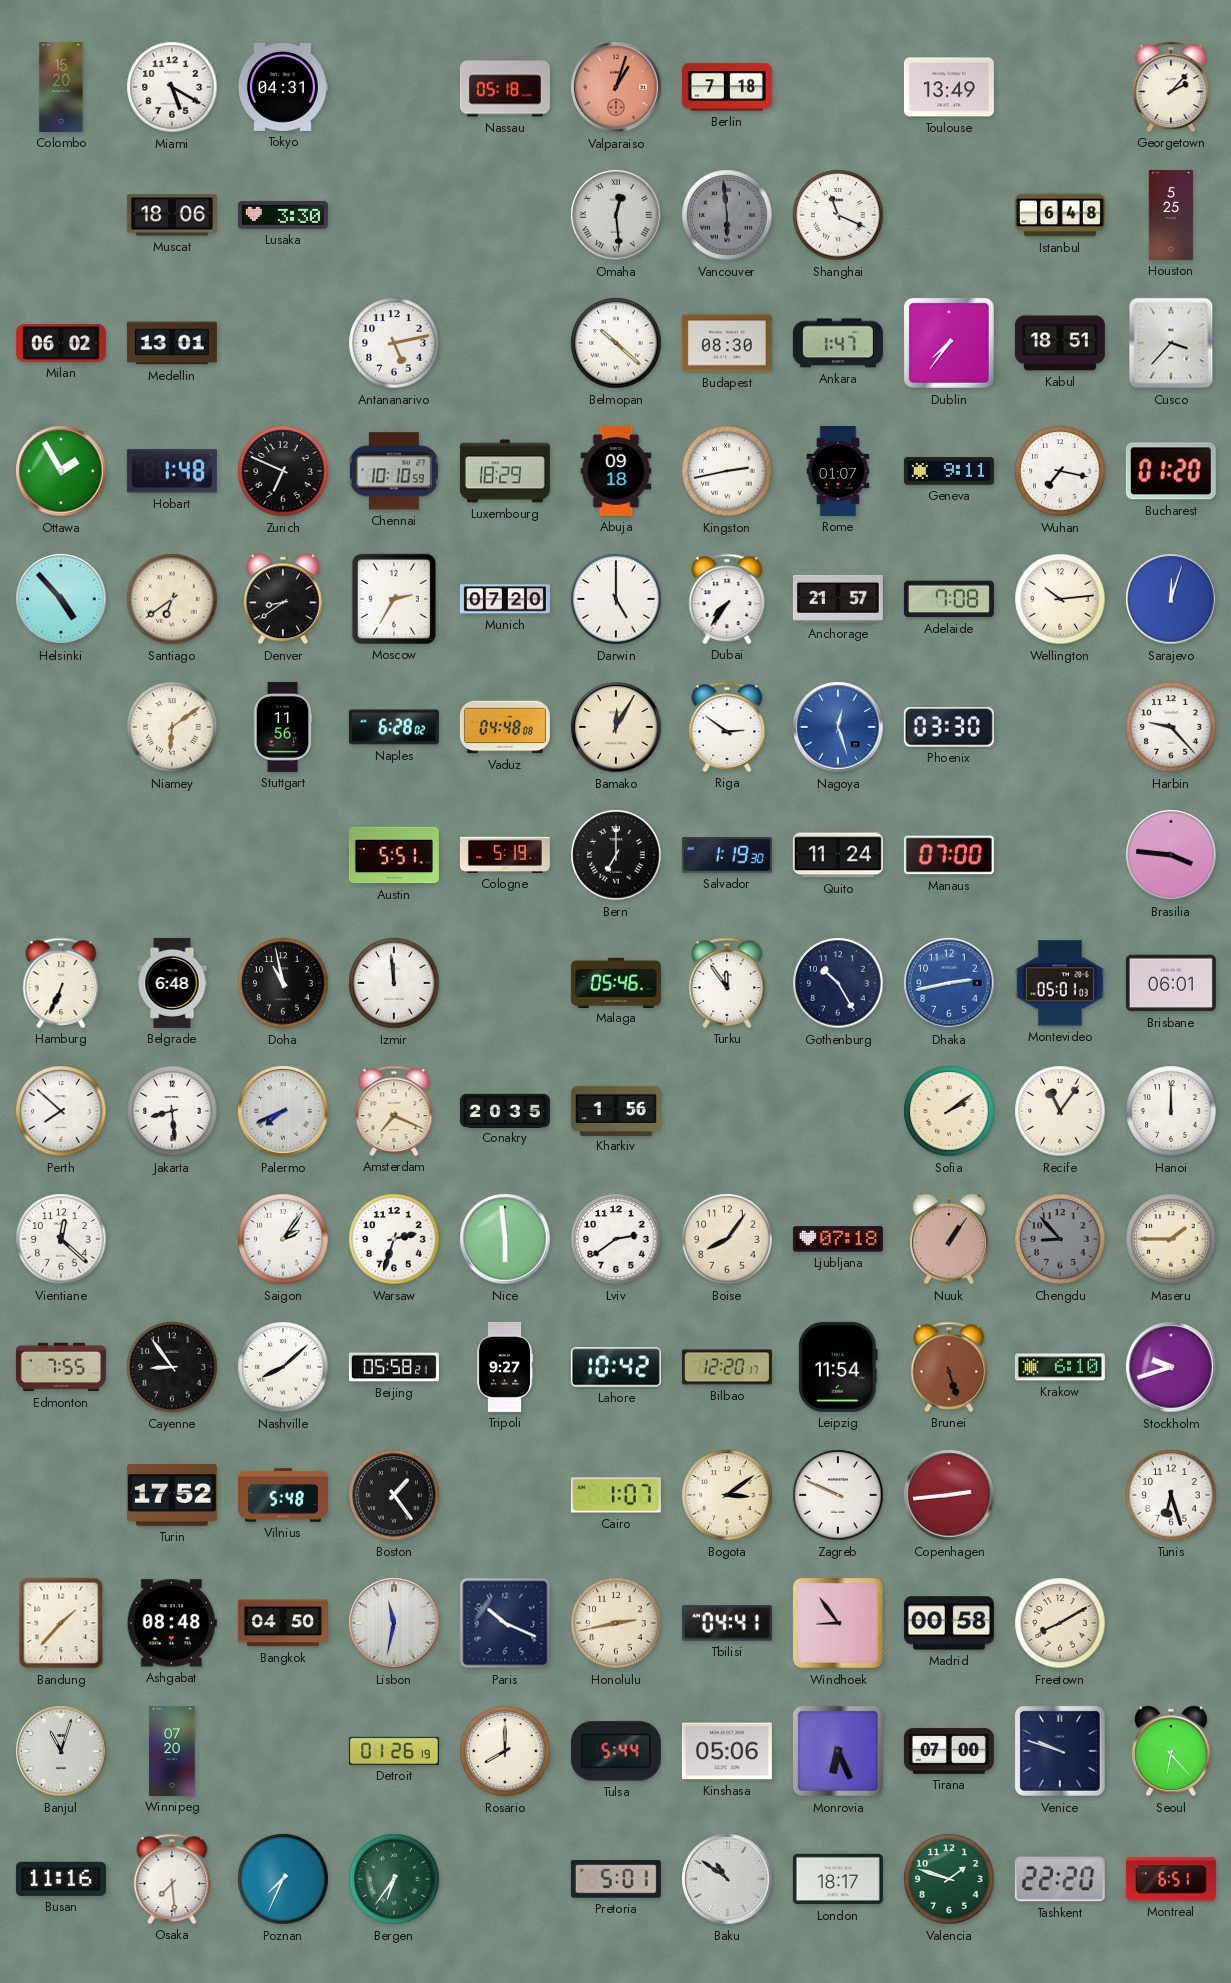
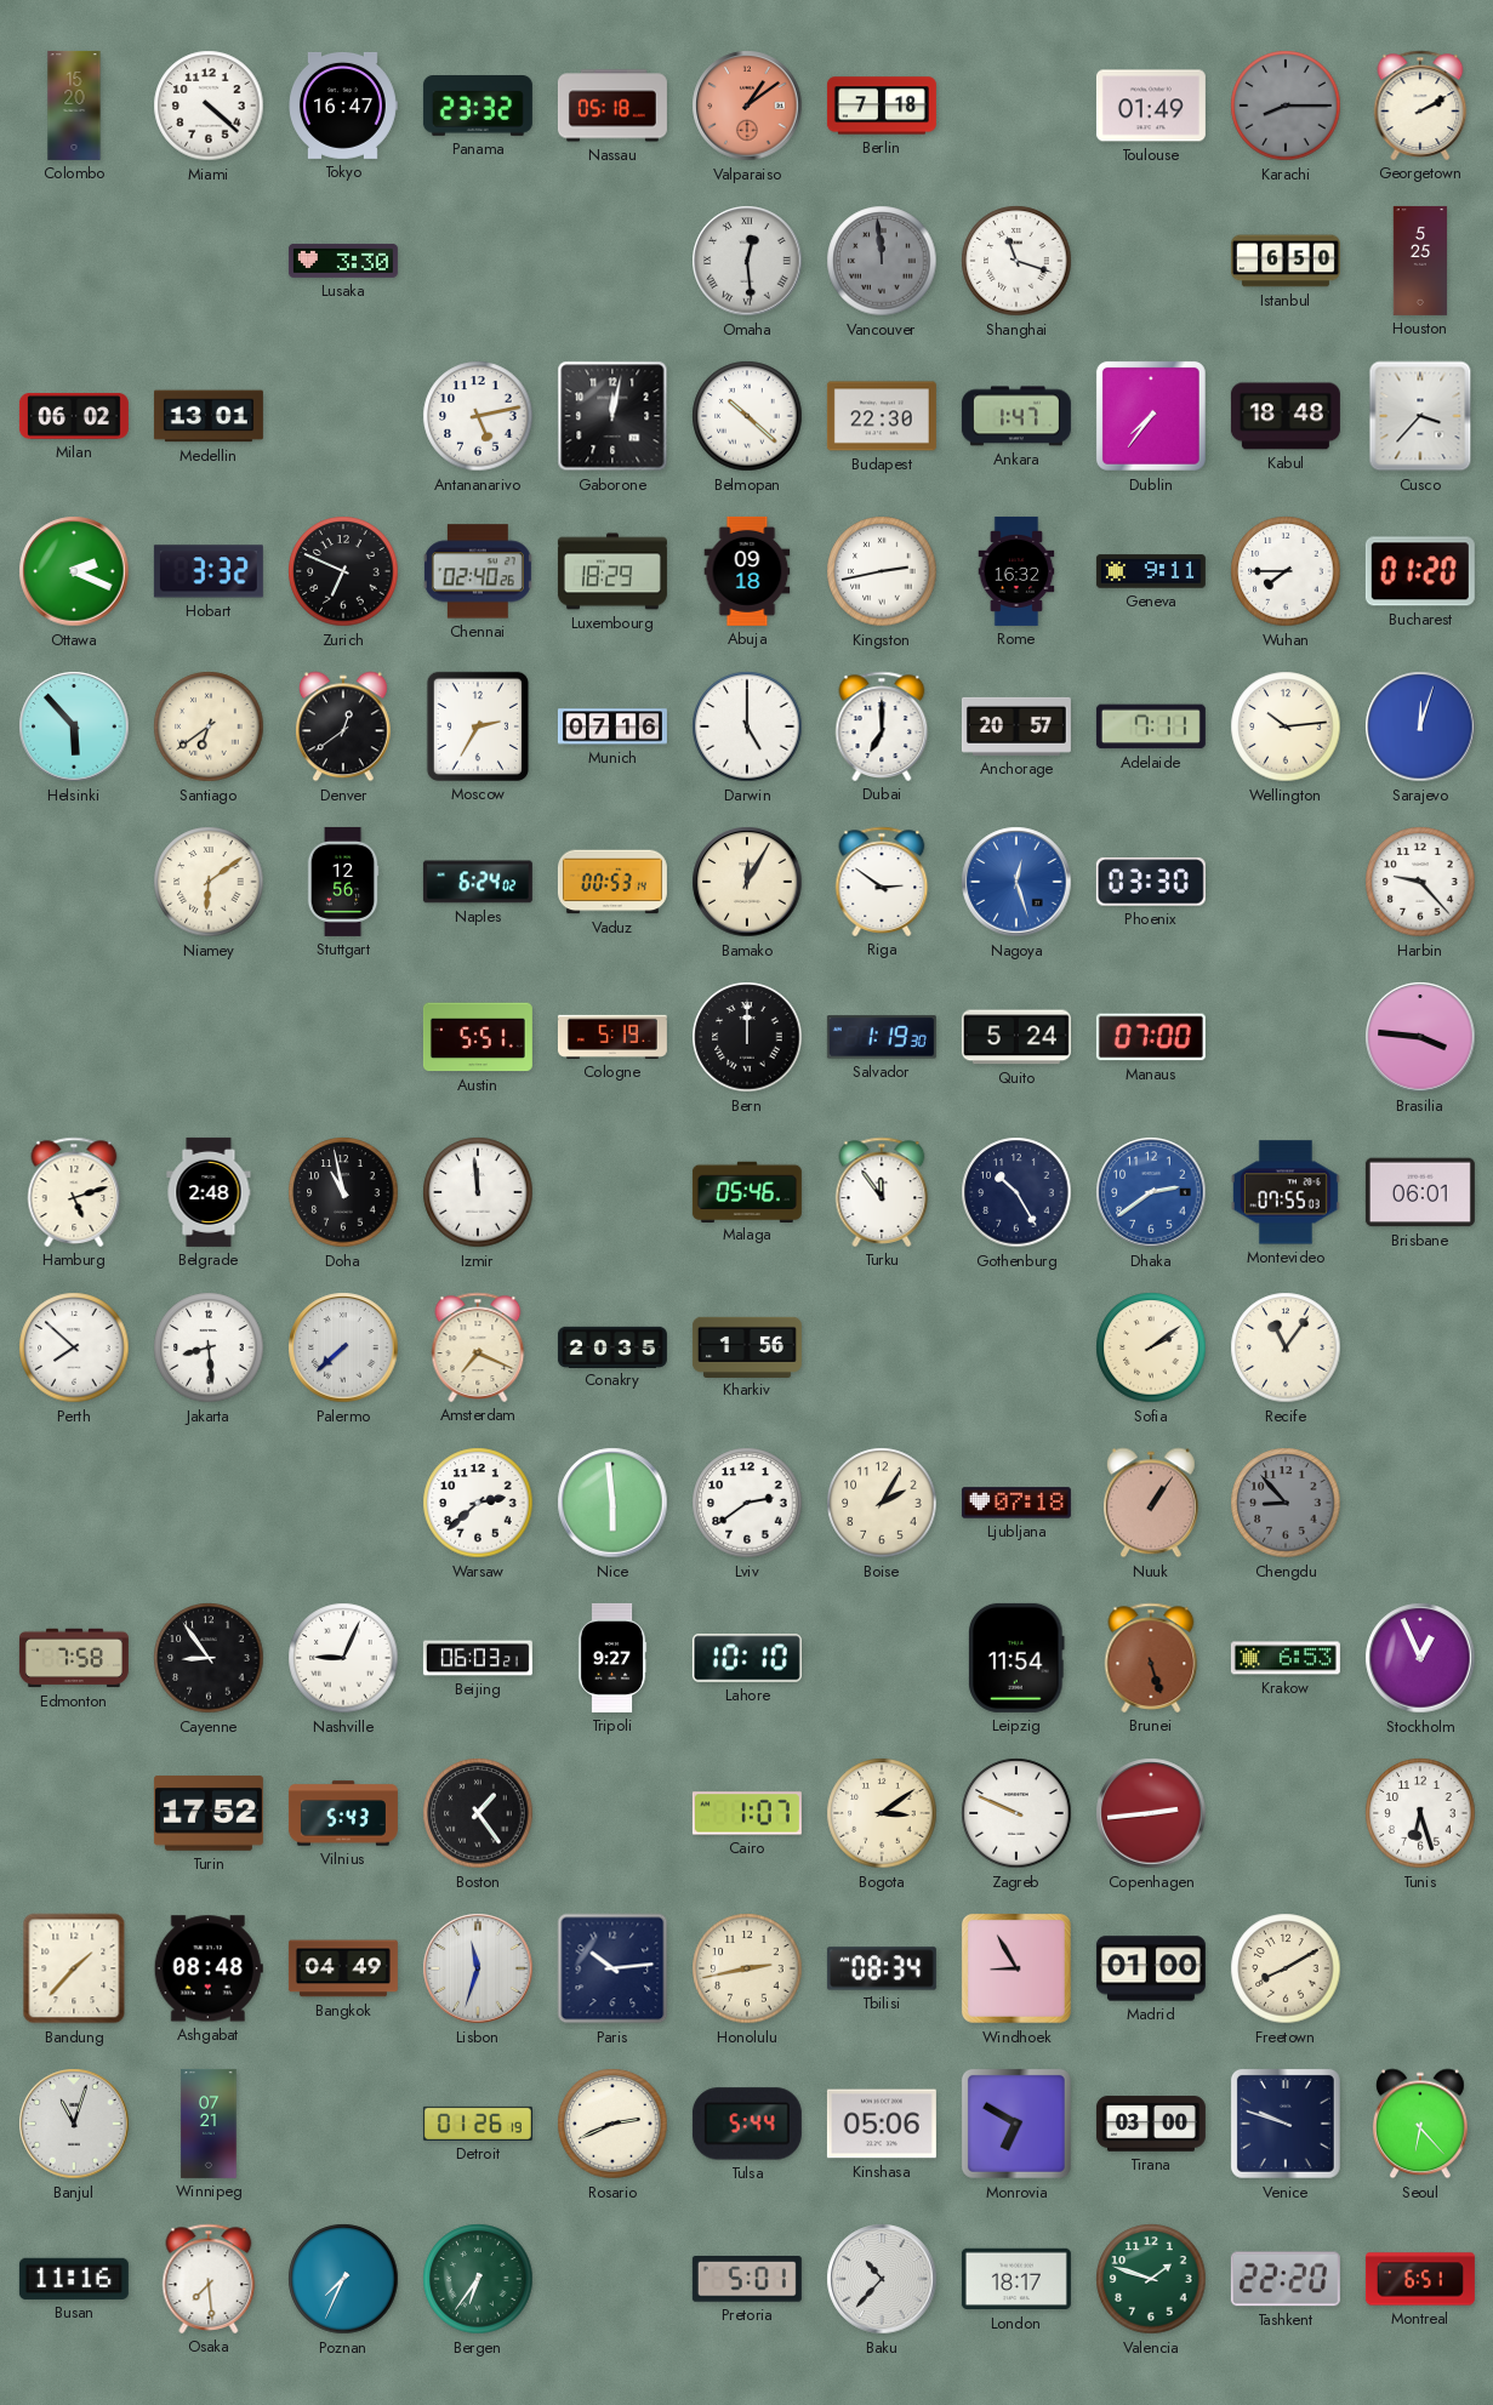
Miami: 5:20 -> 4:22 (209, 106)
Tokyo: 04:31 -> 16:47 (343, 106)
Panama: none -> 23:32 (478, 107)
Valparaiso: 1:03 -> 1:09 (747, 106)
Toulouse: 13:49 -> 01:49 (1151, 106)
Karachi: none -> 8:15 (1286, 106)
Georgetown: 2:07 -> 2:10 (1420, 106)
Muscat: 18:06 -> none (172, 215)
Vancouver: 5:59 -> 11:59 (882, 261)
Shanghai: 11:19 -> 11:18 (1016, 261)
Istanbul: 6:48 -> 6:50 (1286, 261)
Gaborone: none -> 12:02 (612, 416)
Budapest: 08:30 -> 22:30 (882, 416)
Kabul: 18:51 -> 18:48 (1286, 416)
Ottawa: 1:55 -> 2:19 (74, 571)
Hobart: 1:48 -> 3:32 (209, 571)
Chennai: 10:10 -> 02:40 (478, 571)
Rome: 01:07 -> 16:32 (1016, 571)
Wuhan: 7:17 -> 7:45 (1286, 571)
Helsinki: 4:53 -> 5:53 (74, 726)
Denver: 8:39 -> 12:39 (343, 726)
Munich: 07:20 -> 07:16 (612, 726)
Dubai: 7:36 -> 7:00 (882, 726)
Anchorage: 21:57 -> 20:57 (1016, 726)
Adelaide: 7:08 -> 7:11 (1151, 726)
Stuttgart: 11:56 -> 12:56 (343, 882)
Naples: 6:28 -> 6:24 (478, 882)
Vaduz: 04:48 -> 00:53 (612, 882)
Bern: 7:00 -> 12:00 (747, 1037)
Quito: 11:24 -> 5:24 (1016, 1037)
Hamburg: 6:34 -> 5:12 (74, 1192)
Belgrade: 6:48 -> 2:48 (209, 1192)
Dhaka: 2:43 -> 2:39 (1151, 1192)
Montevideo: 05:01 -> 07:55 (1286, 1192)
Palermo: 7:41 -> 7:38 (343, 1347)
Hanoi: 12:00 -> none (1171, 1111)
Vientiane: 12:22 -> none (61, 1239)
Saigon: 2:06 -> none (283, 1239)
Warsaw: 2:33 -> 2:38 (478, 1503)
Boise: 8:06 -> 2:05 (882, 1503)
Maseru: 1:45 -> none (1171, 1239)
Edmonton: 7:55 -> 7:58 (74, 1658)
Nashville: 8:08 -> 9:04 (343, 1658)
Beijing: 05:58 -> 06:03 (478, 1658)
Lahore: 10:42 -> 10:10 (747, 1658)
Bilbao: 12:20 -> none (727, 1367)
Krakow: 6:10 -> 6:53 (1286, 1658)
Stockholm: 9:42 -> 12:56 (1420, 1658)
Vilnius: 5:48 -> 5:43 (343, 1813)
Bangkok: 04:50 -> 04:49 (343, 1968)
Lisbon: 11:32 -> 11:33 (478, 1968)
Paris: 10:19 -> 10:14 (612, 1968)
Tbilisi: 04:41 -> 08:34 (882, 1968)
Windhoek: 8:54 -> 8:55 (1016, 1968)
Madrid: 00:58 -> 01:00 (1151, 1968)
Winnipeg: 07:20 -> 07:21 (209, 2124)
Rosario: 8:00 -> 2:41 (612, 2124)
Monrovia: 6:26 -> 6:50 (1016, 2124)
Tirana: 07:00 -> 03:00 (1151, 2124)
Baku: 10:51 -> 10:37 (882, 2279)
